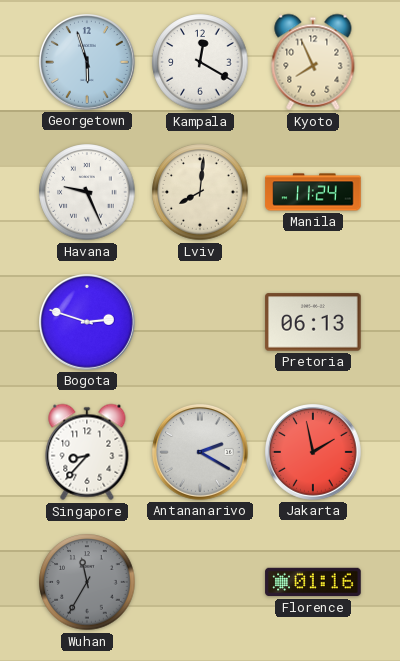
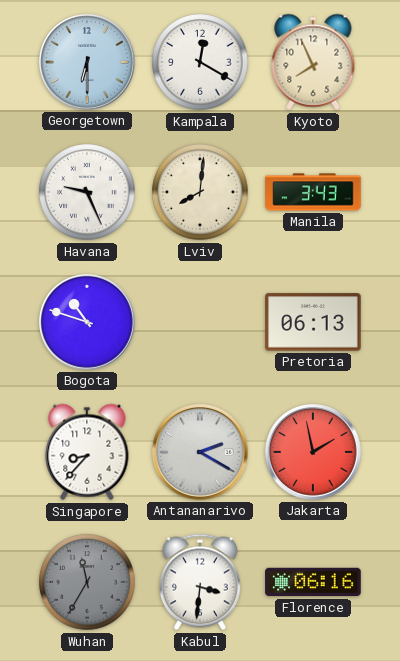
Georgetown: 5:57 -> 6:30 (88, 63)
Manila: 11:24 -> 3:43 (313, 192)
Bogota: 2:48 -> 10:48 (88, 323)
Kabul: none -> 3:31 (200, 582)
Florence: 01:16 -> 06:16 (313, 582)
